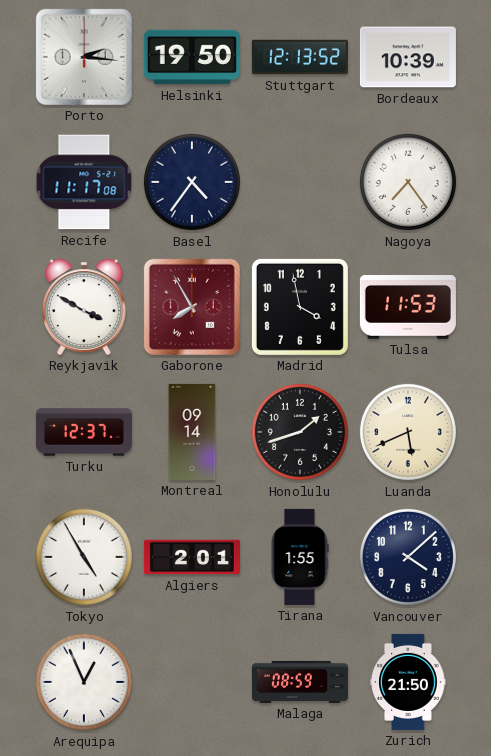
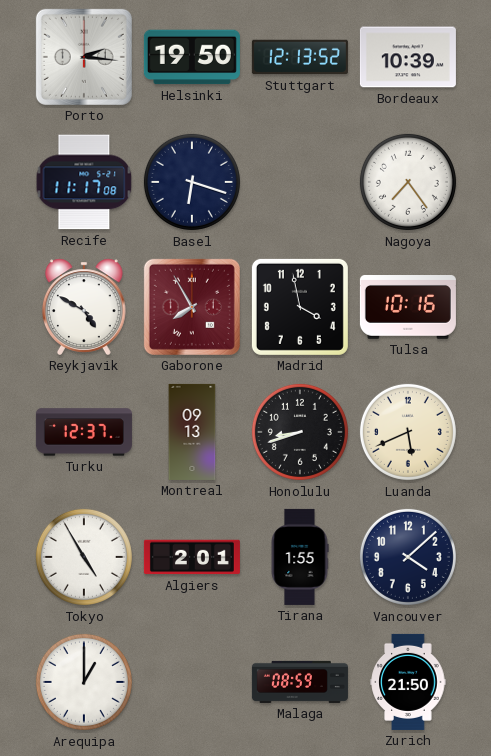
Basel: 4:36 -> 6:18 (192, 182)
Reykjavik: 3:50 -> 4:50 (84, 307)
Tulsa: 11:53 -> 10:16 (408, 308)
Montreal: 09:14 -> 09:13 (192, 432)
Honolulu: 1:42 -> 8:42 (300, 432)
Arequipa: 12:56 -> 1:00 (84, 682)
